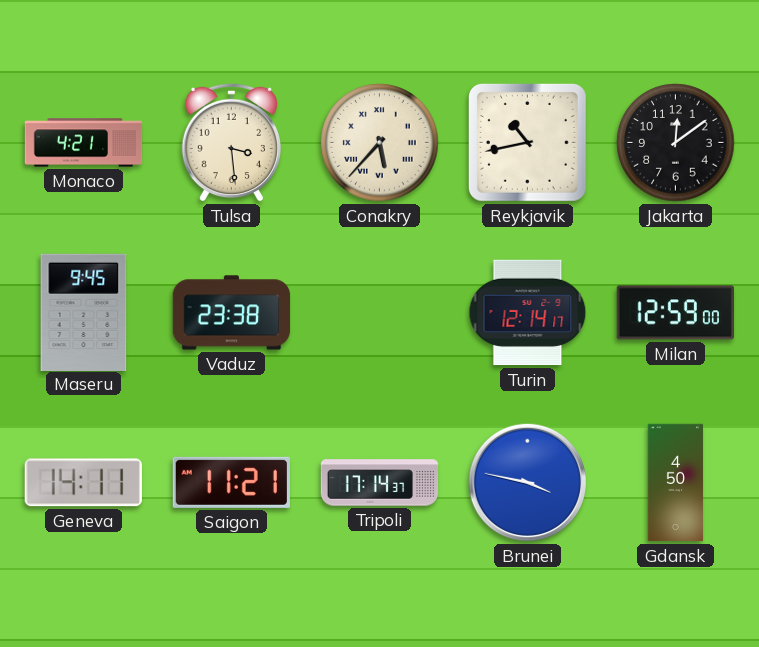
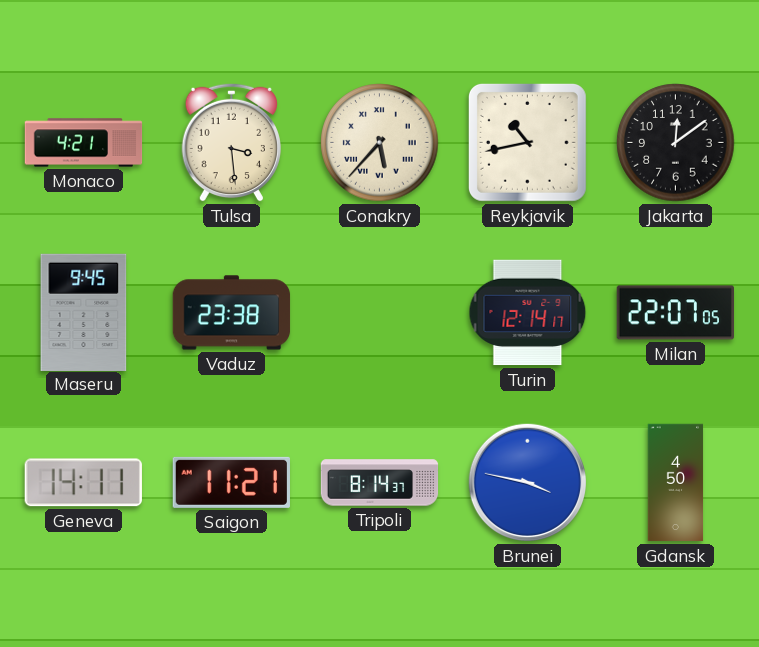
Milan: 12:59 -> 22:07 (675, 313)
Tripoli: 17:14 -> 8:14 (380, 483)
